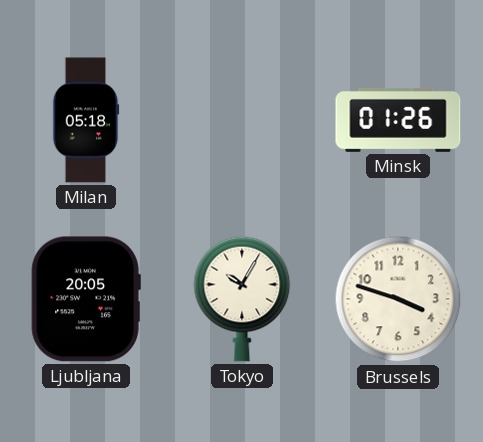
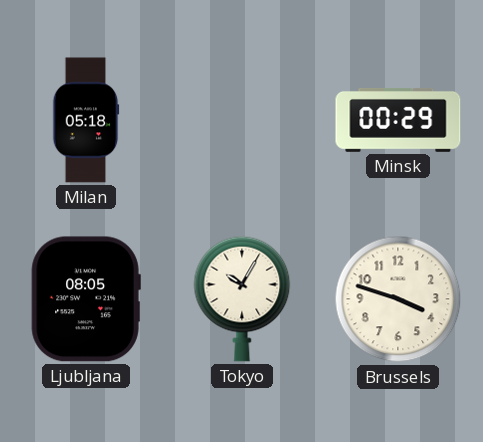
Minsk: 01:26 -> 00:29 (398, 120)
Ljubljana: 20:05 -> 08:05 (86, 299)
